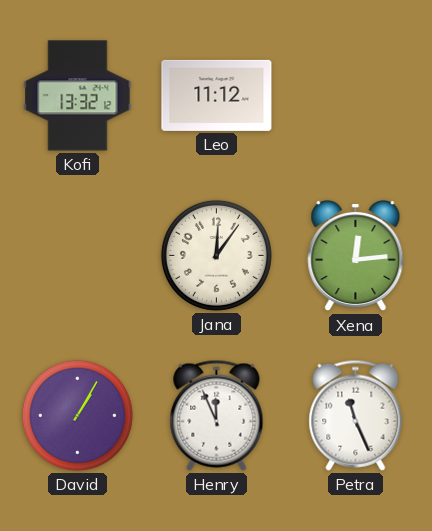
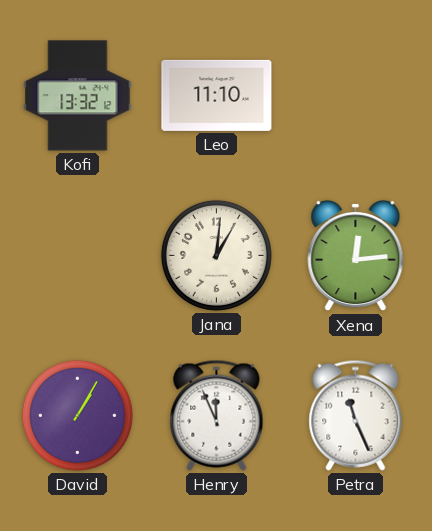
Leo: 11:12 -> 11:10 (217, 95)
Jana: 12:06 -> 1:01 (216, 255)
